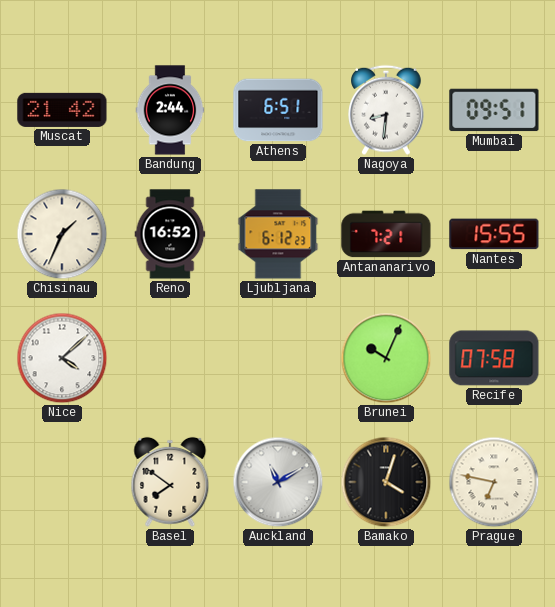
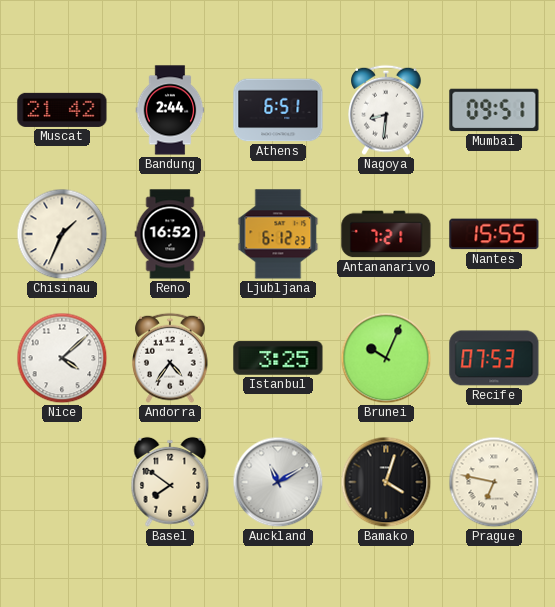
Andorra: none -> 4:36 (170, 358)
Istanbul: none -> 3:25 (278, 358)
Recife: 07:58 -> 07:53 (494, 358)
